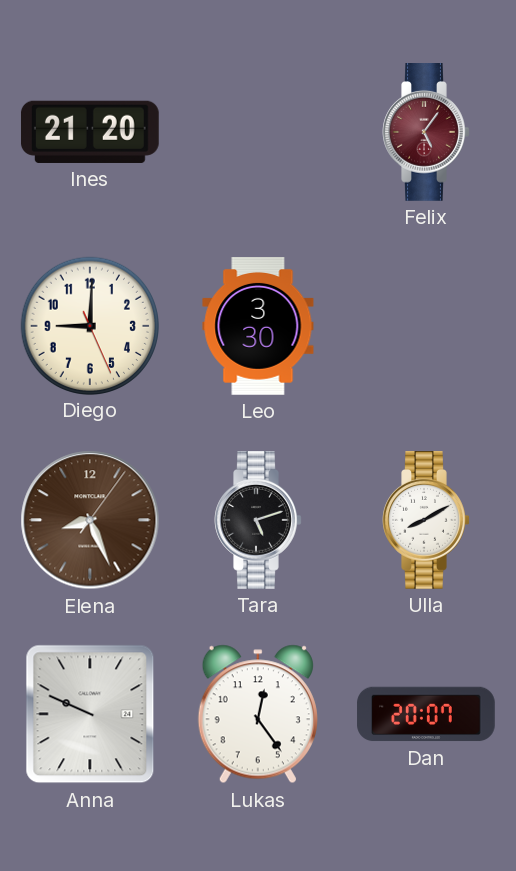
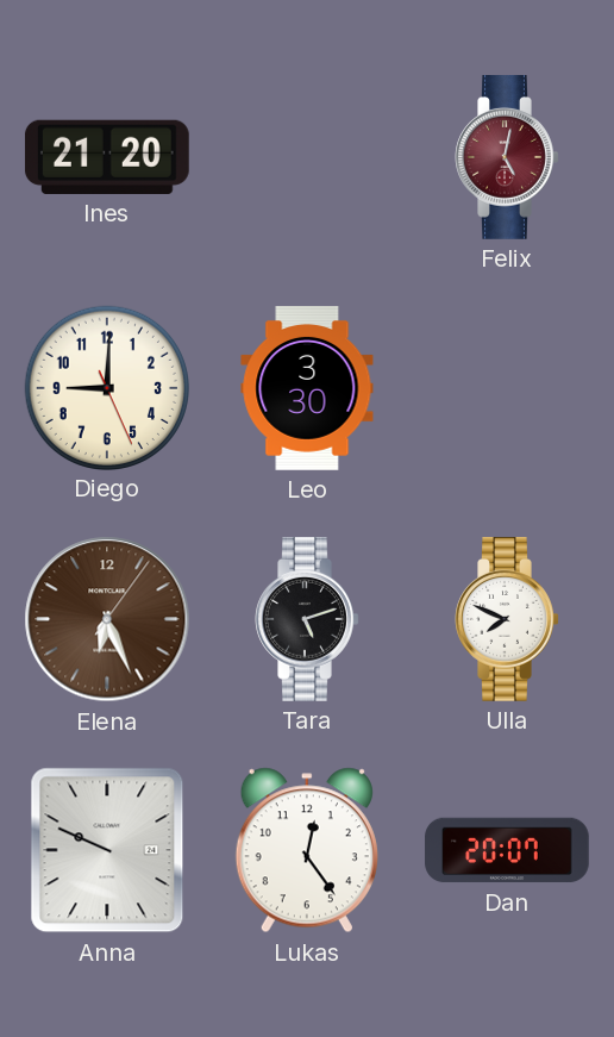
Felix: 5:06 -> 5:02 (507, 158)
Elena: 8:26 -> 6:26 (107, 619)
Ulla: 8:10 -> 7:49 (507, 620)
